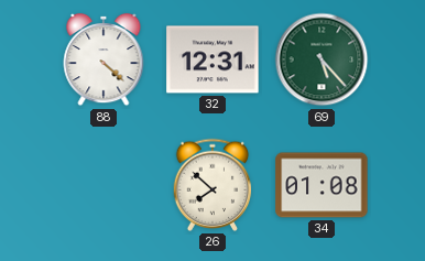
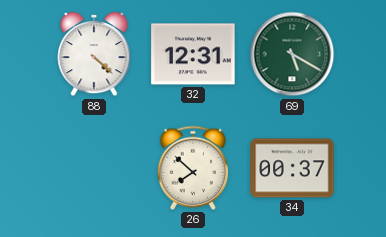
69: 5:23 -> 5:20 (292, 54)
34: 01:08 -> 00:37 (292, 168)
